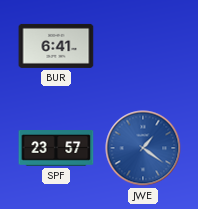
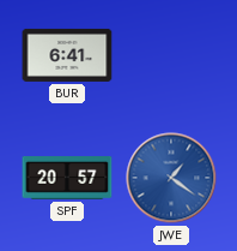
SPF: 23:57 -> 20:57 (67, 179)
